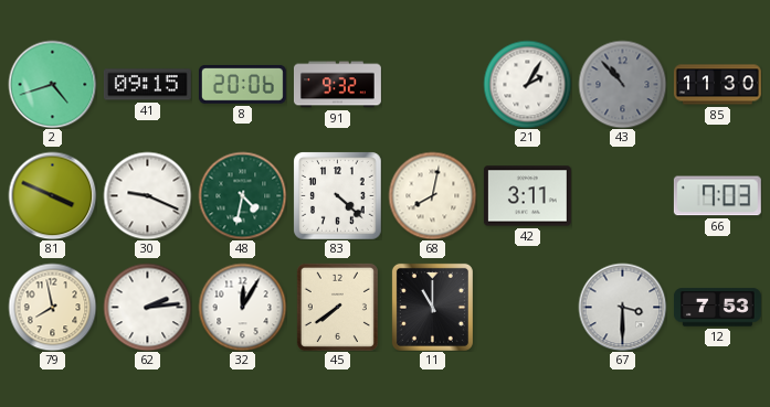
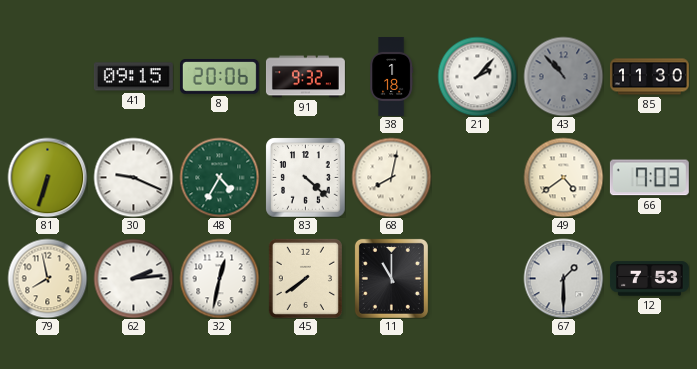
2: 4:42 -> none (52, 84)
38: none -> 1:18 (392, 77)
21: 2:05 -> 2:07 (477, 76)
81: 3:49 -> 6:33 (47, 177)
48: 4:32 -> 4:35 (219, 177)
42: 3:11 -> none (527, 196)
49: none -> 4:39 (563, 177)
32: 12:05 -> 12:32 (219, 278)
67: 3:30 -> 1:30 (563, 278)
